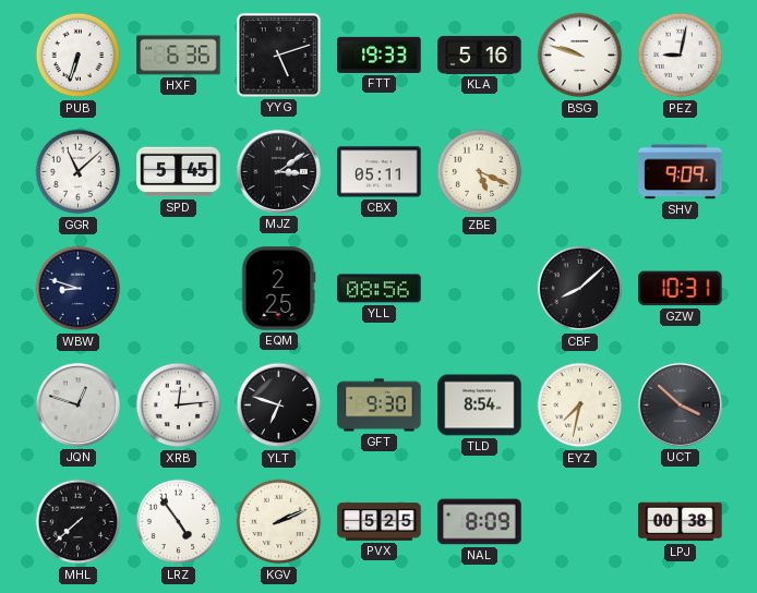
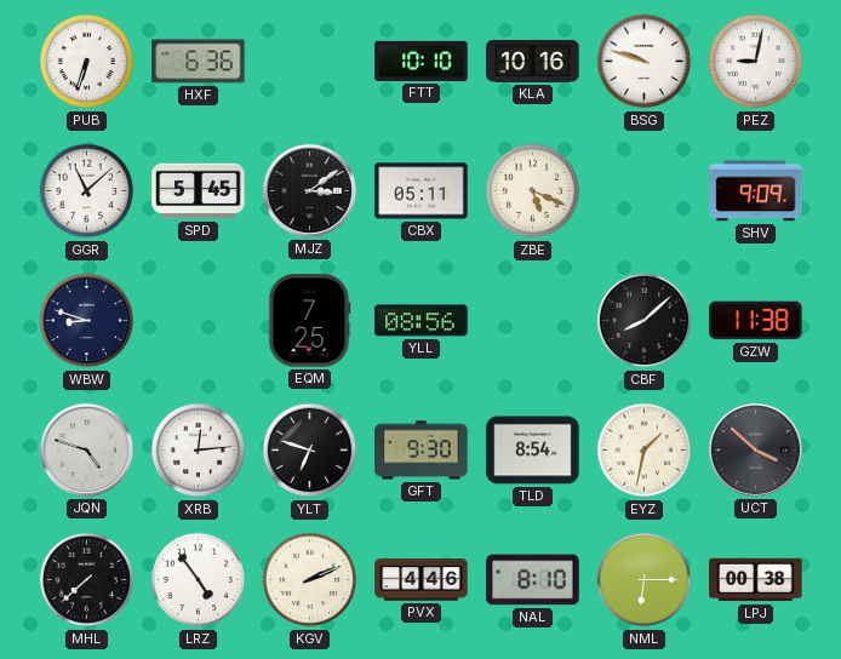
YYG: 5:12 -> none (279, 56)
FTT: 19:33 -> 10:10 (422, 61)
KLA: 5:16 -> 10:16 (533, 61)
EQM: 2:25 -> 7:25 (309, 321)
GZW: 10:31 -> 11:38 (756, 321)
JQN: 12:48 -> 4:48 (86, 449)
EYZ: 7:32 -> 1:32 (645, 451)
PVX: 5:25 -> 4:46 (422, 580)
NAL: 8:09 -> 8:10 (533, 580)
NML: none -> 6:15 (645, 580)
